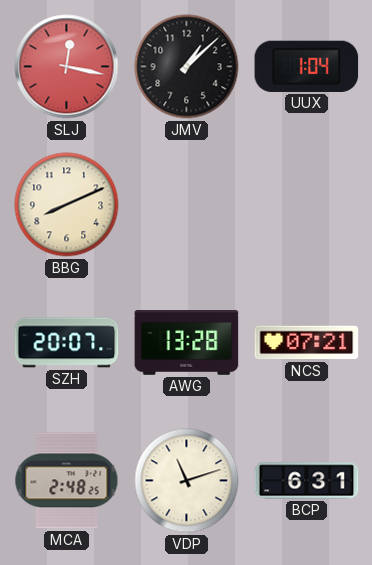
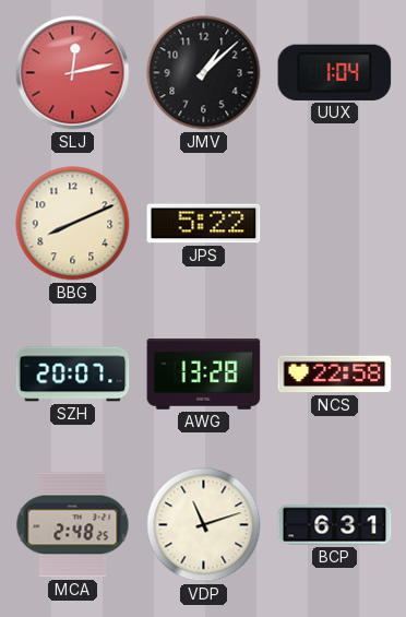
SLJ: 12:17 -> 12:13 (73, 73)
JPS: none -> 5:22 (204, 224)
NCS: 07:21 -> 22:58 (335, 375)
